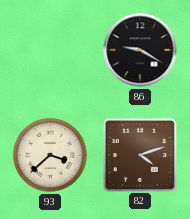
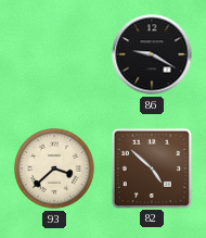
82: 4:12 -> 4:52 (151, 167)
